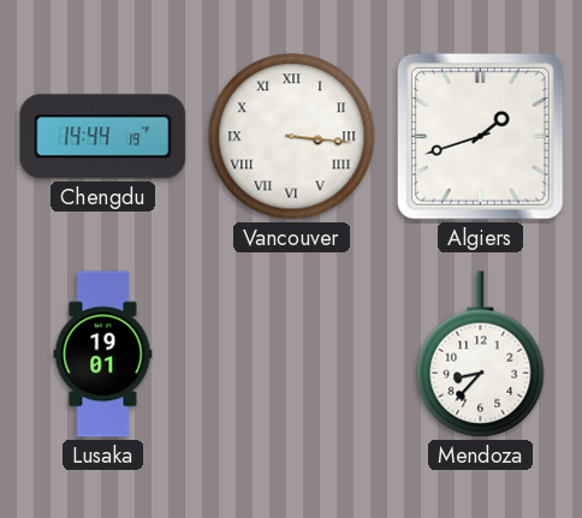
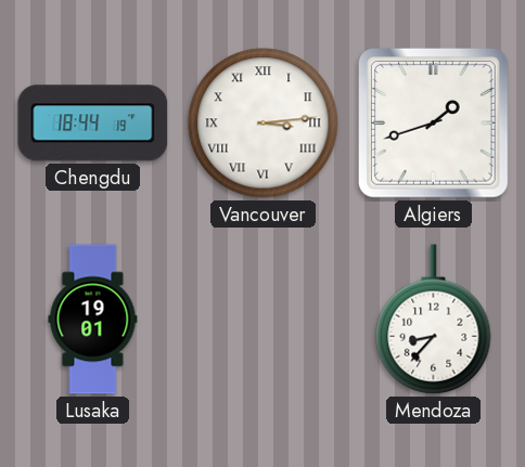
Chengdu: 14:44 -> 18:44 (93, 124)
Vancouver: 3:16 -> 3:14 (264, 124)
